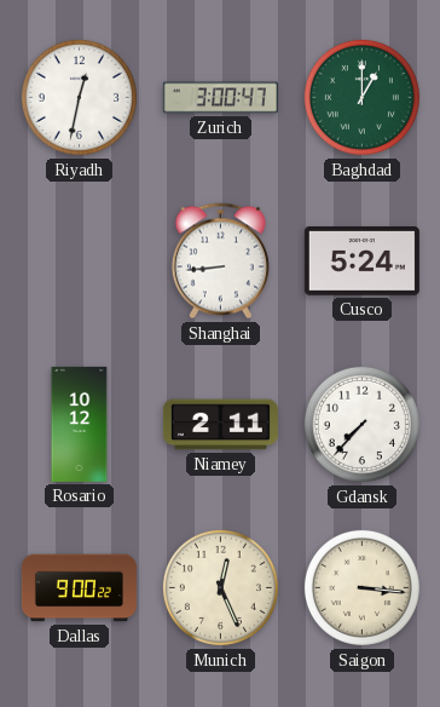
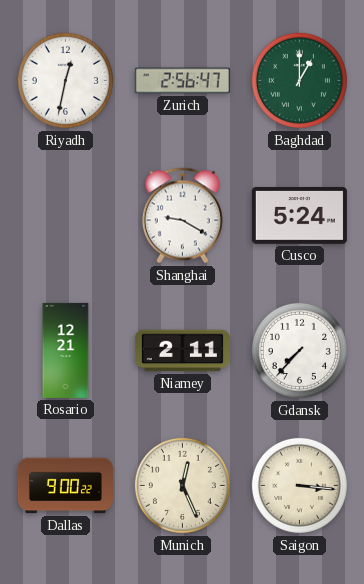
Zurich: 3:00 -> 2:56 (182, 81)
Shanghai: 8:44 -> 9:20 (182, 216)
Rosario: 10:12 -> 12:21 (66, 350)
